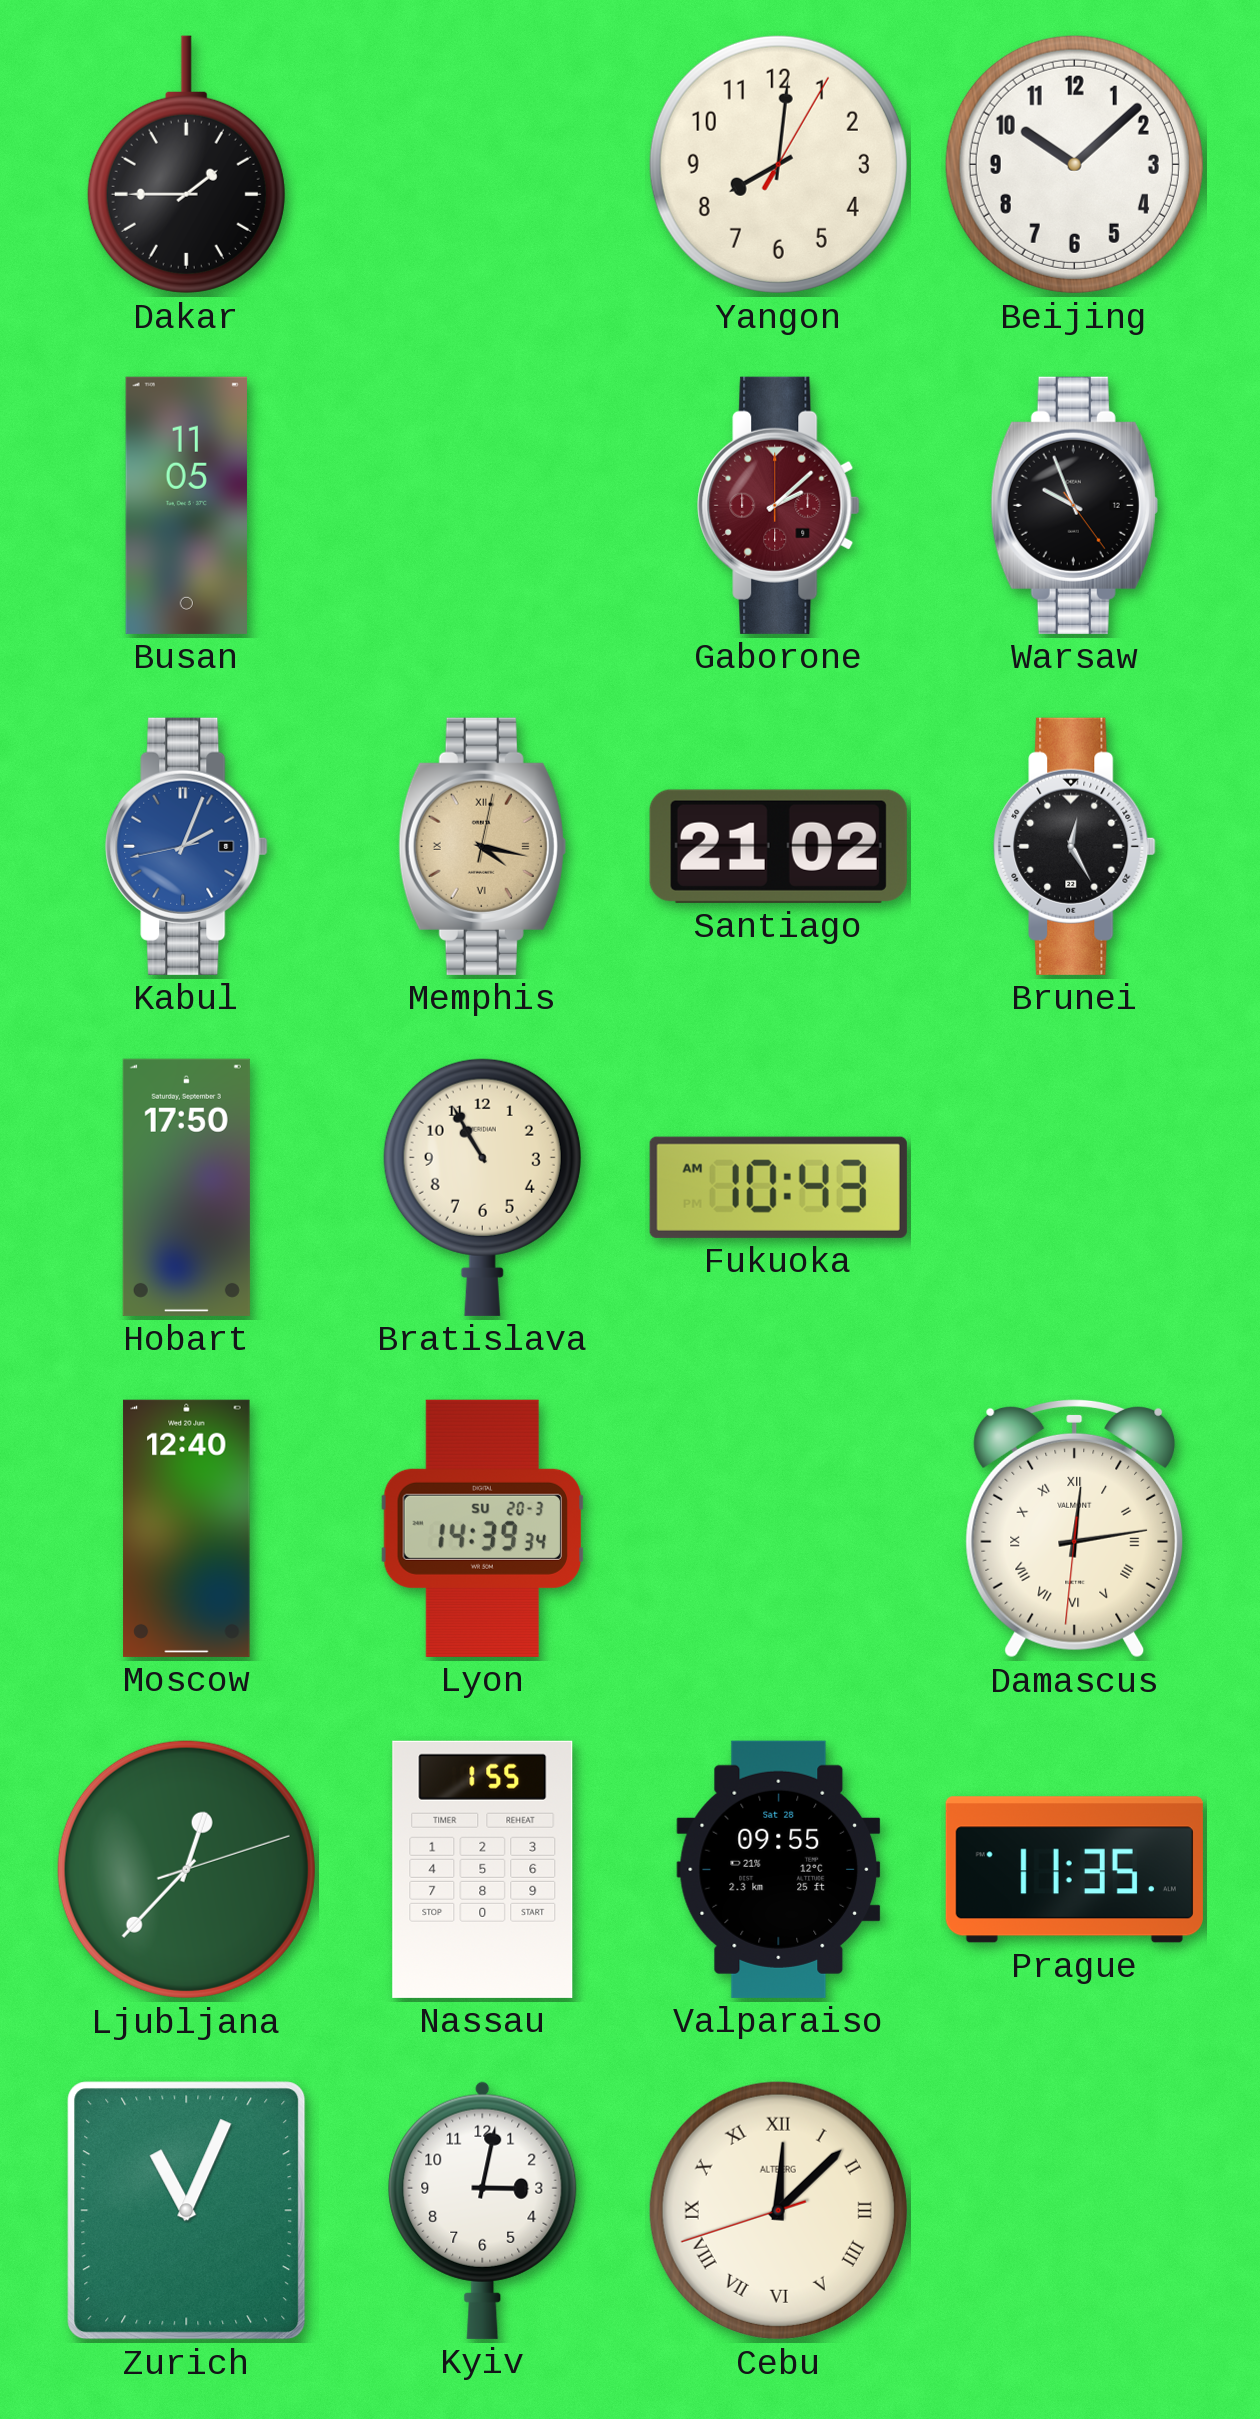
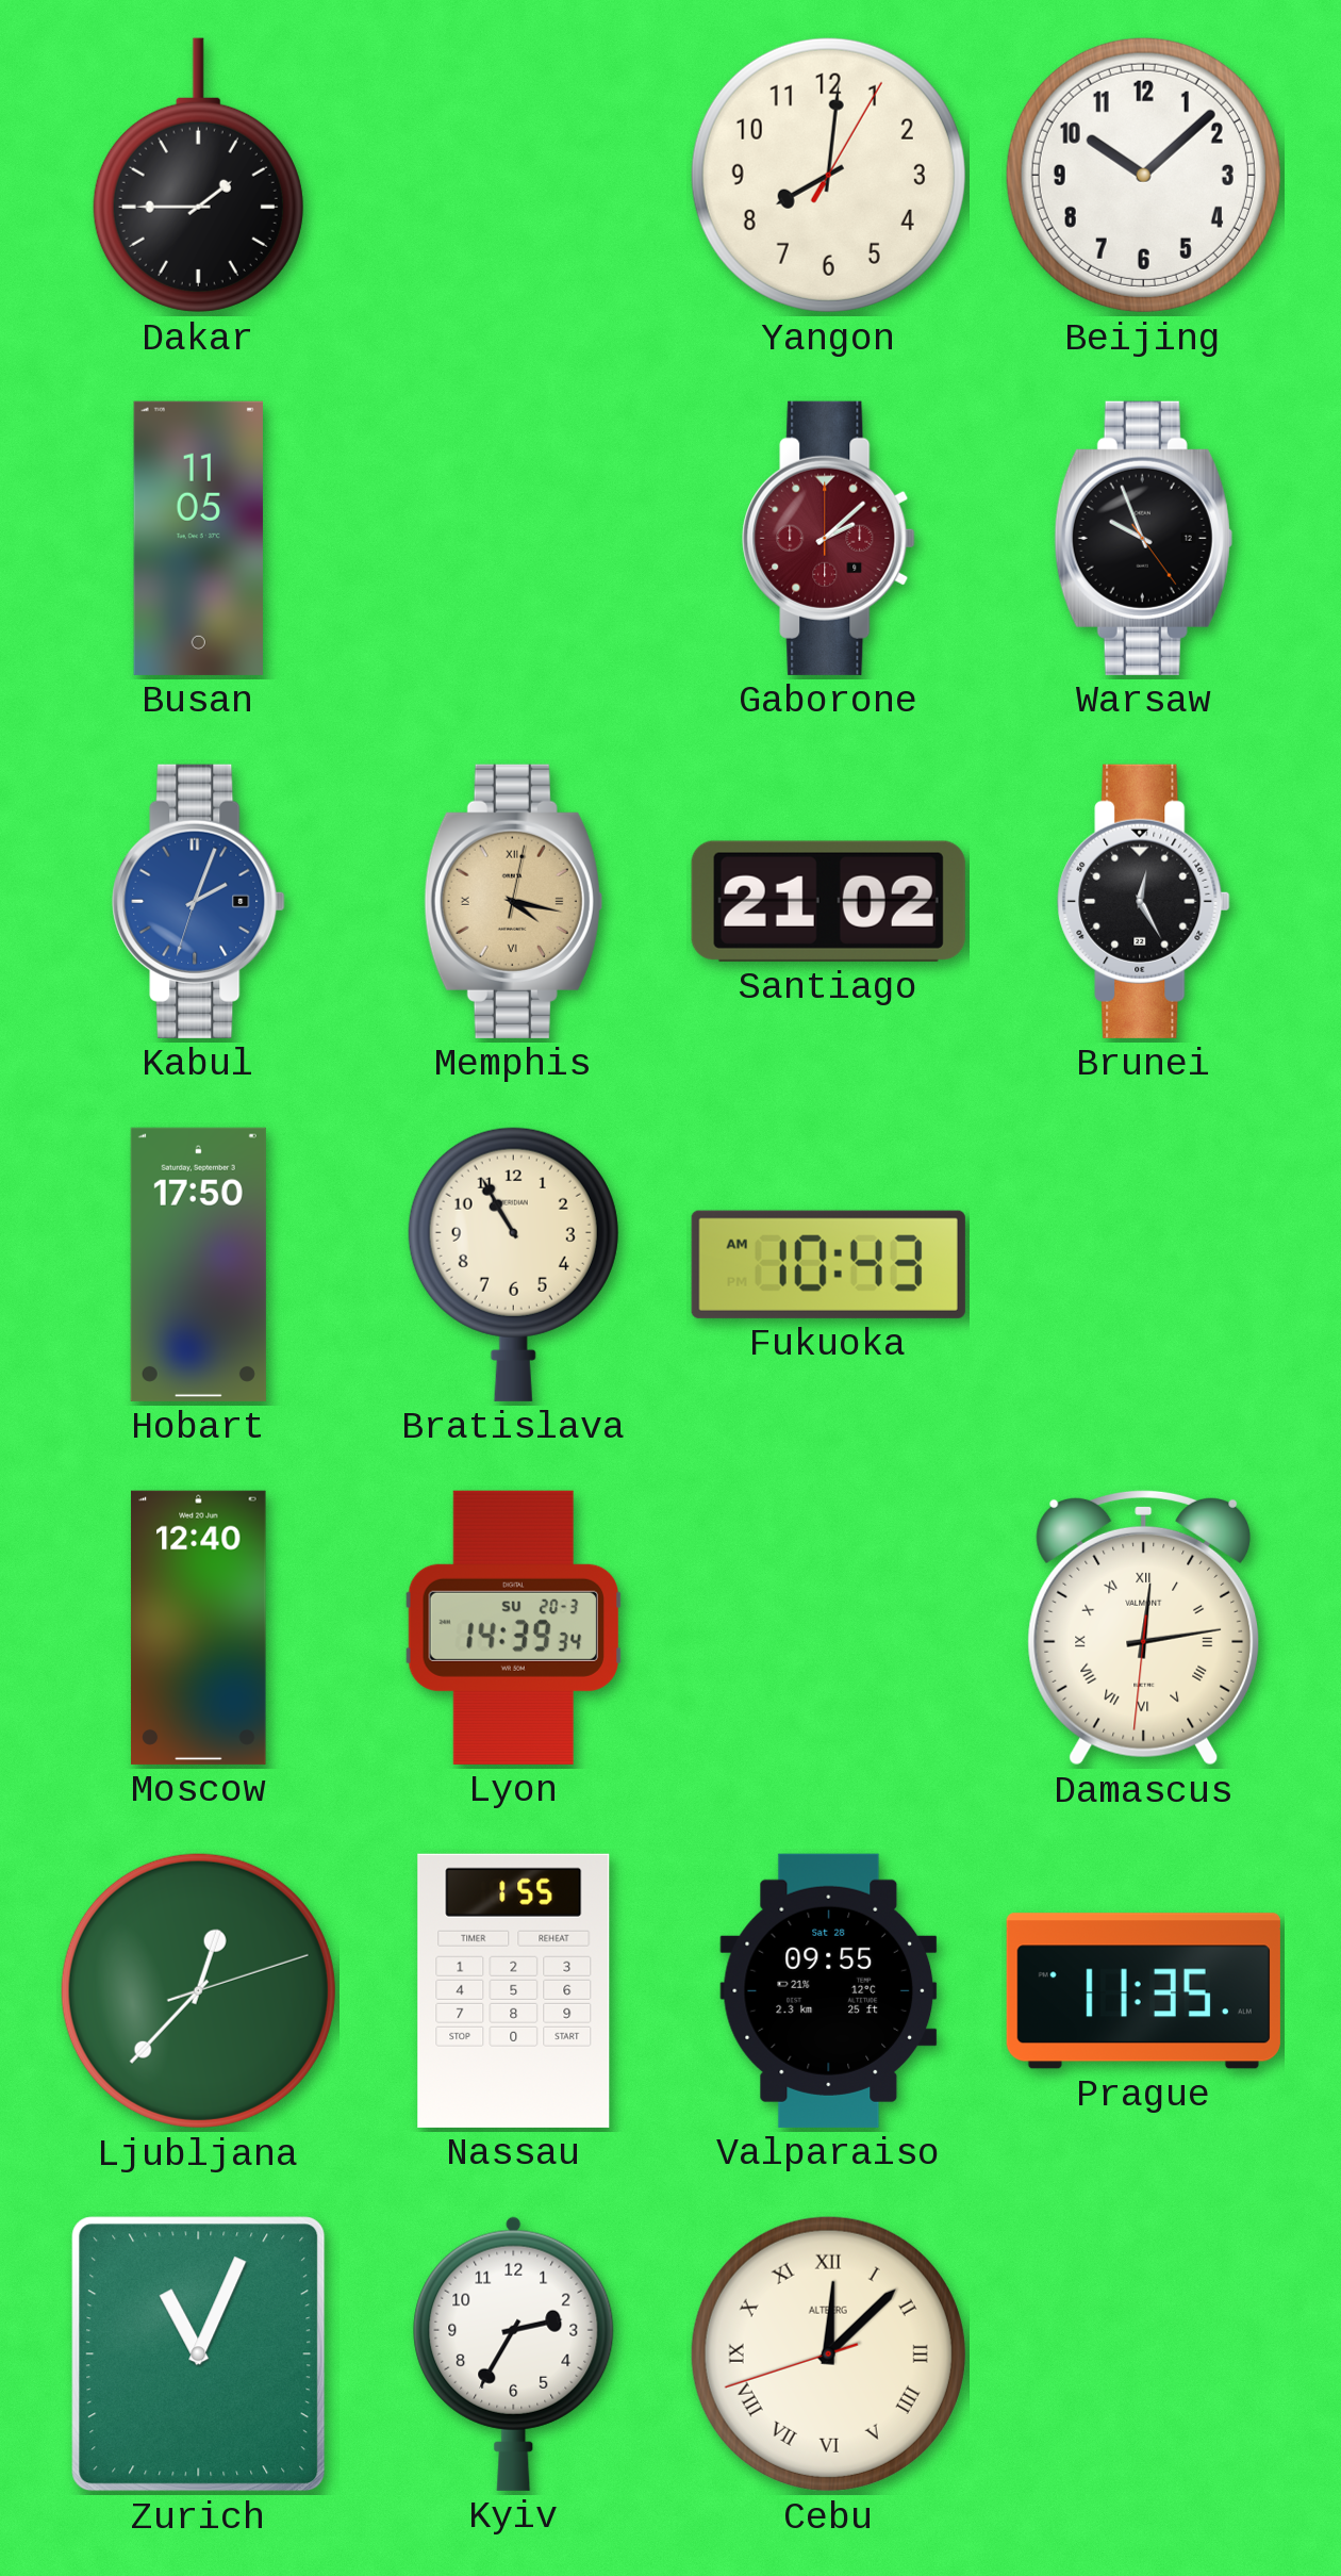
Kabul: 2:03:43 -> 2:03:33 (199, 901)
Kyiv: 3:02 -> 2:35 (514, 2353)
